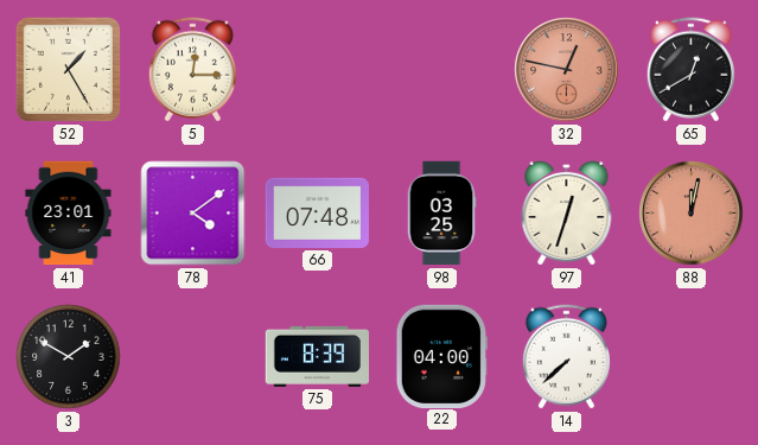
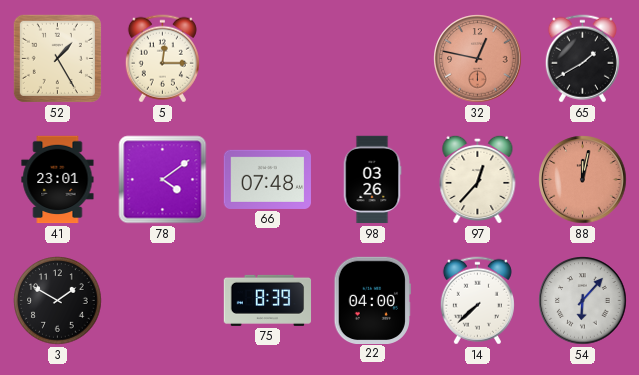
65: 12:40 -> 1:40 (582, 59)
98: 03:25 -> 03:26 (372, 180)
97: 12:33 -> 12:37 (478, 179)
54: none -> 6:07 (583, 301)
